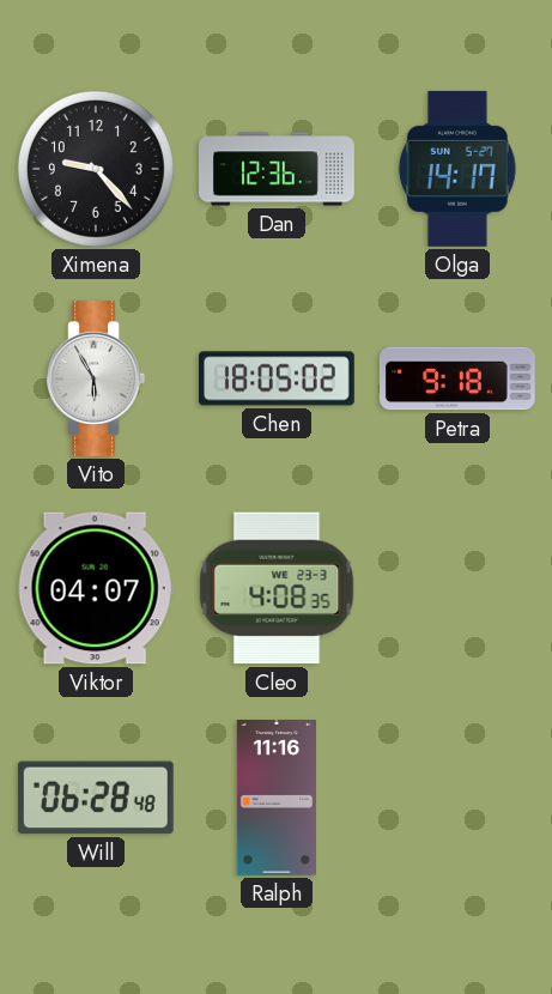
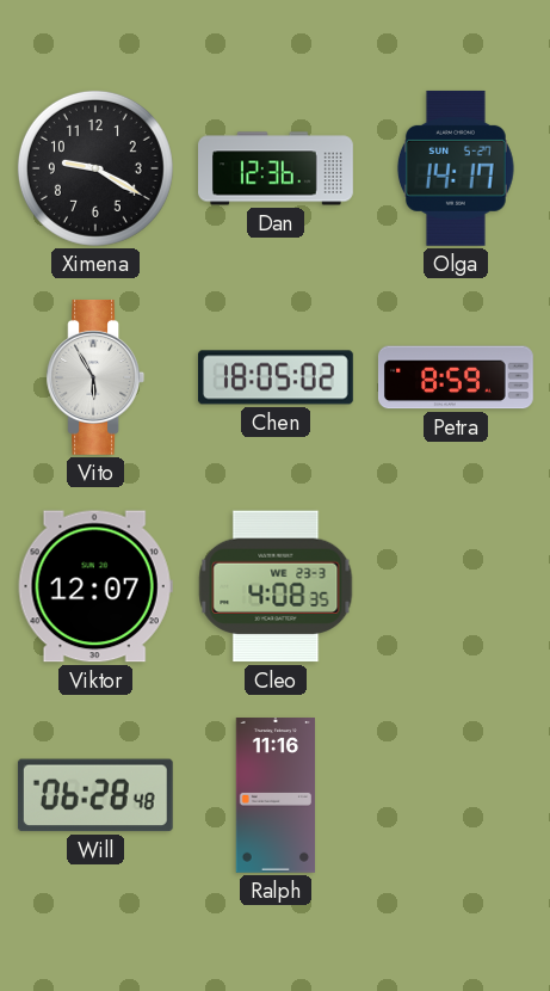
Ximena: 9:23 -> 9:20 (95, 168)
Petra: 9:18 -> 8:59 (456, 377)
Viktor: 04:07 -> 12:07 (95, 586)
